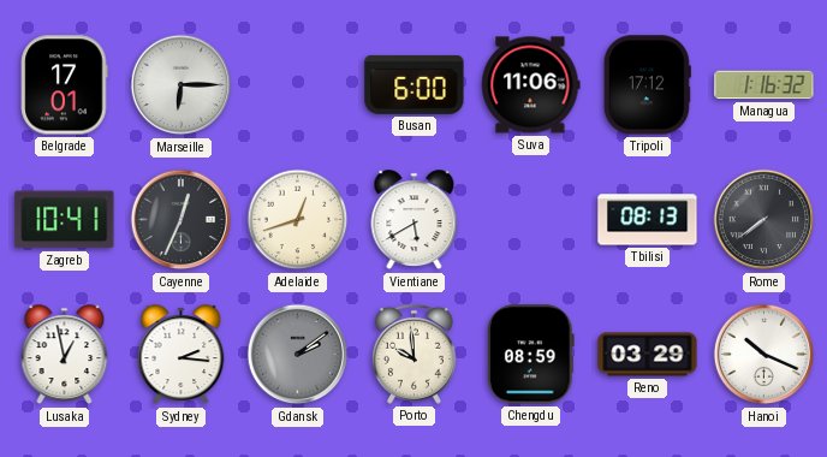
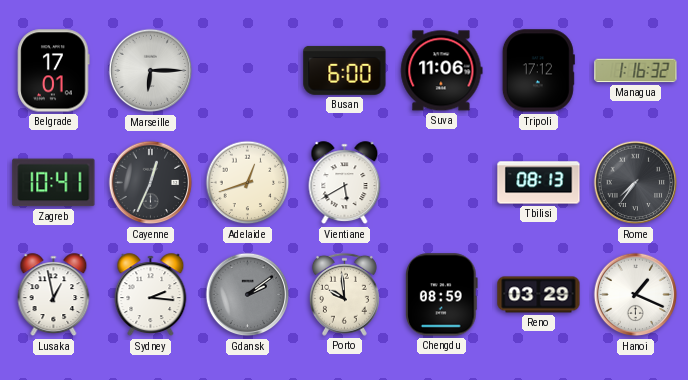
Rome: 7:39 -> 7:36 (636, 183)
Hanoi: 10:19 -> 1:19 (636, 295)
